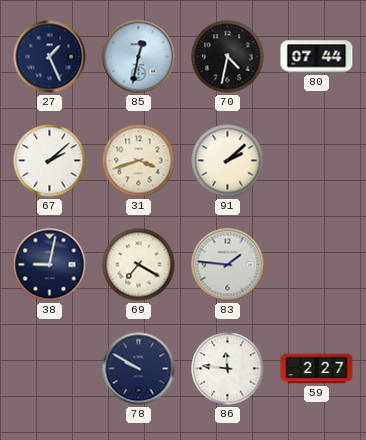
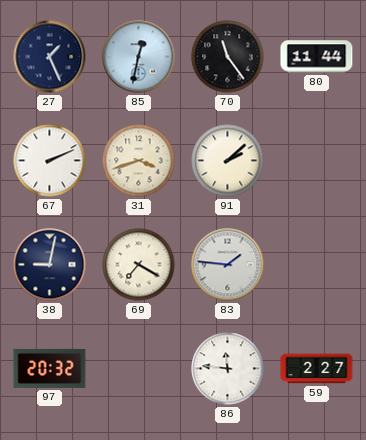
70: 4:32 -> 11:24 (228, 57)
80: 07:44 -> 11:44 (317, 57)
67: 2:08 -> 2:11 (50, 161)
97: none -> 20:32 (50, 368)
78: 9:50 -> none (139, 369)
